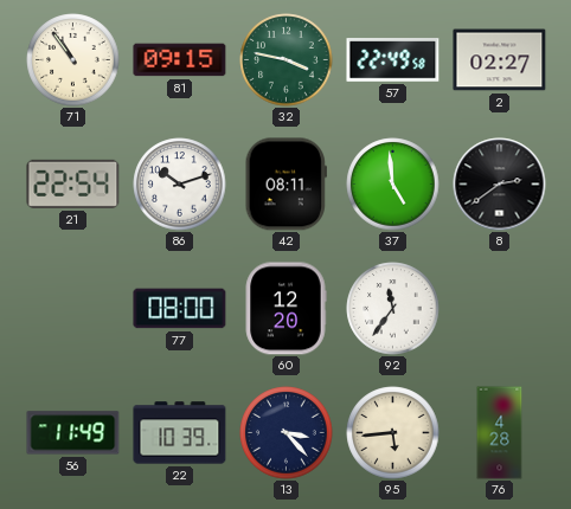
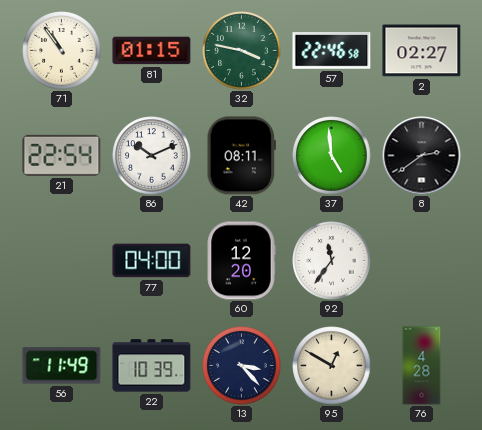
81: 09:15 -> 01:15 (152, 51)
57: 22:49 -> 22:46 (332, 51)
86: 10:12 -> 10:11 (152, 156)
77: 08:00 -> 04:00 (152, 261)
95: 5:44 -> 12:50 (332, 366)
